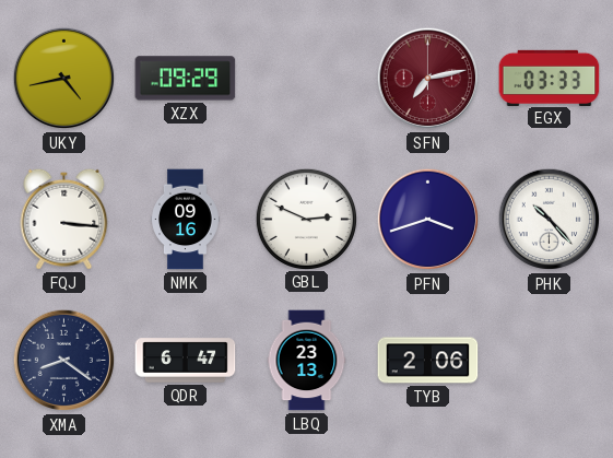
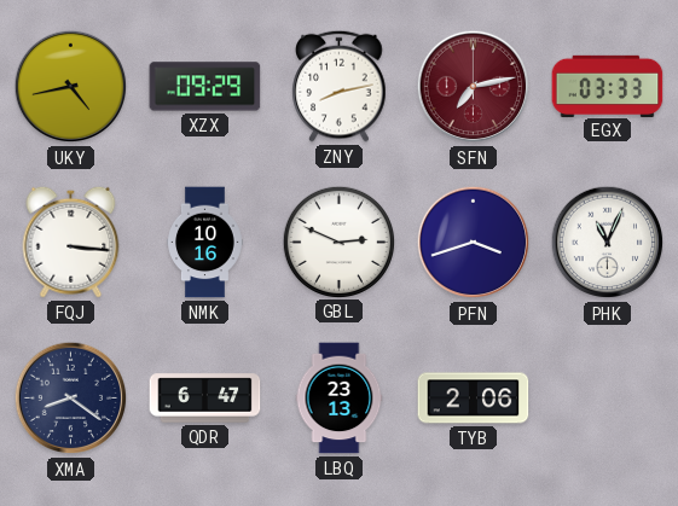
ZNY: none -> 8:13 (340, 86)
NMK: 09:16 -> 10:16 (205, 243)
PHK: 10:23 -> 11:04 (608, 243)
